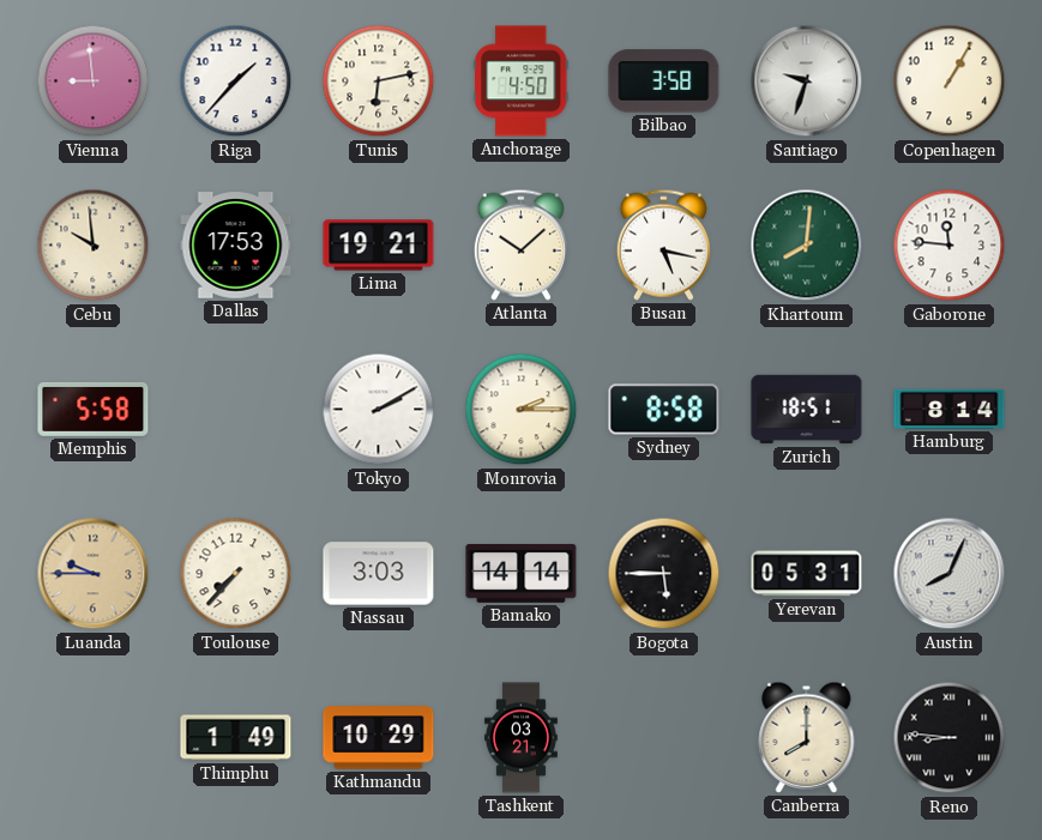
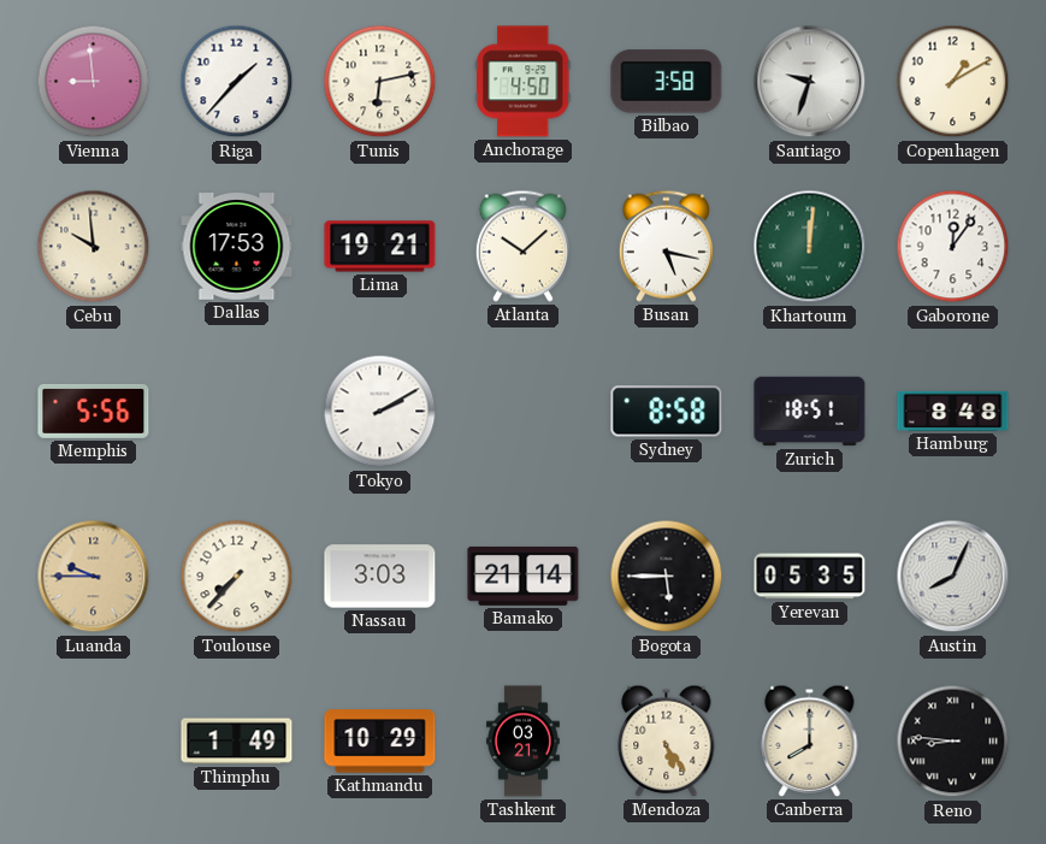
Copenhagen: 1:05 -> 1:10 (953, 82)
Khartoum: 8:01 -> 12:01 (810, 247)
Gaborone: 11:46 -> 12:06 (953, 247)
Memphis: 5:58 -> 5:56 (94, 412)
Monrovia: 2:15 -> none (522, 410)
Hamburg: 8:14 -> 8:48 (953, 411)
Bamako: 14:14 -> 21:14 (524, 576)
Yerevan: 05:31 -> 05:35 (810, 577)
Mendoza: none -> 5:24 (667, 740)
